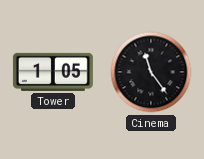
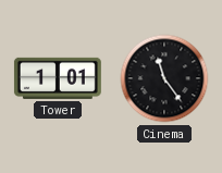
Tower: 1:05 -> 1:01 (58, 78)
